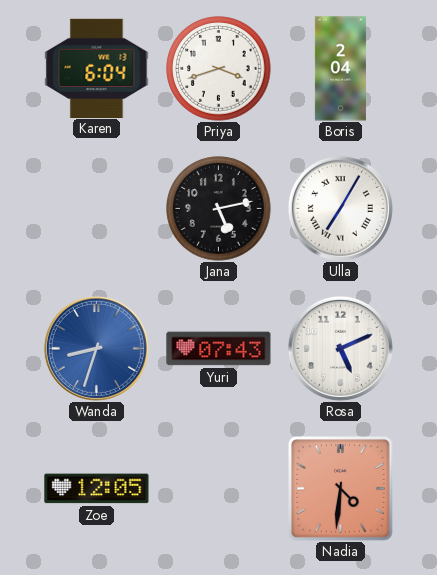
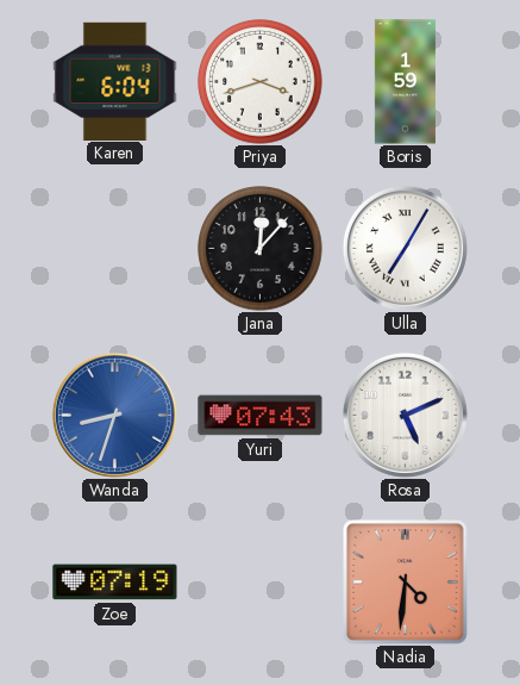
Boris: 2:04 -> 1:59 (405, 82)
Jana: 5:13 -> 12:07 (261, 249)
Zoe: 12:05 -> 07:19 (115, 583)
